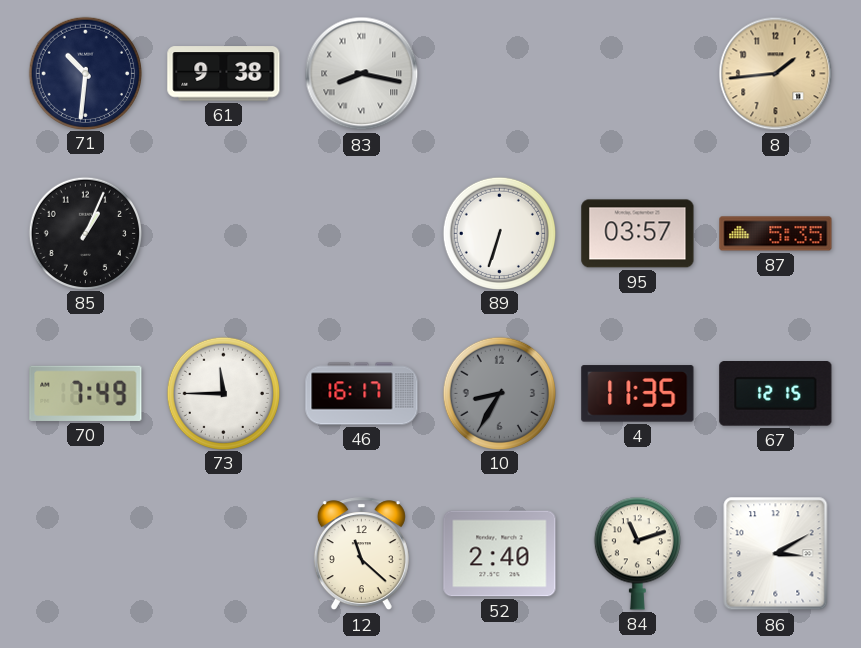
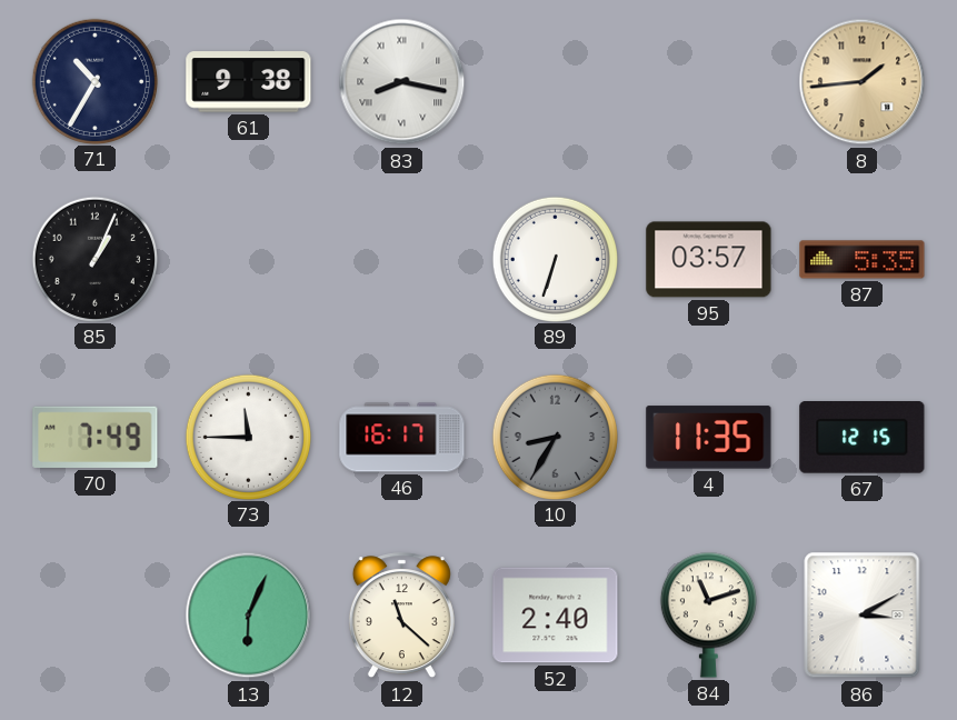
71: 10:31 -> 10:35 (94, 81)
13: none -> 6:04 (249, 616)
